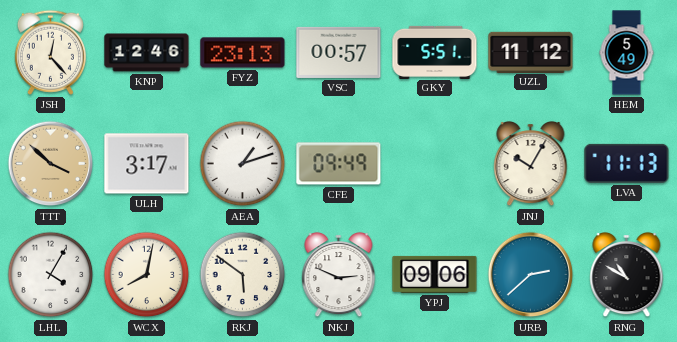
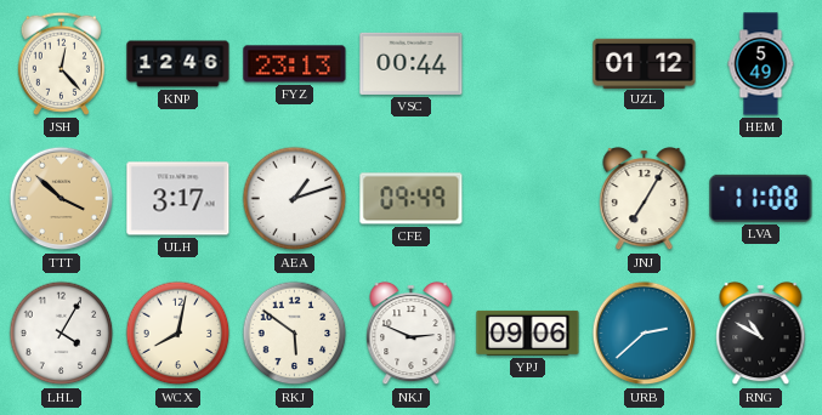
VSC: 00:57 -> 00:44 (412, 63)
GKY: 5:51 -> none (435, 52)
UZL: 11:12 -> 01:12 (645, 63)
JNJ: 10:05 -> 7:05 (645, 199)
LVA: 11:13 -> 11:08 (761, 198)
